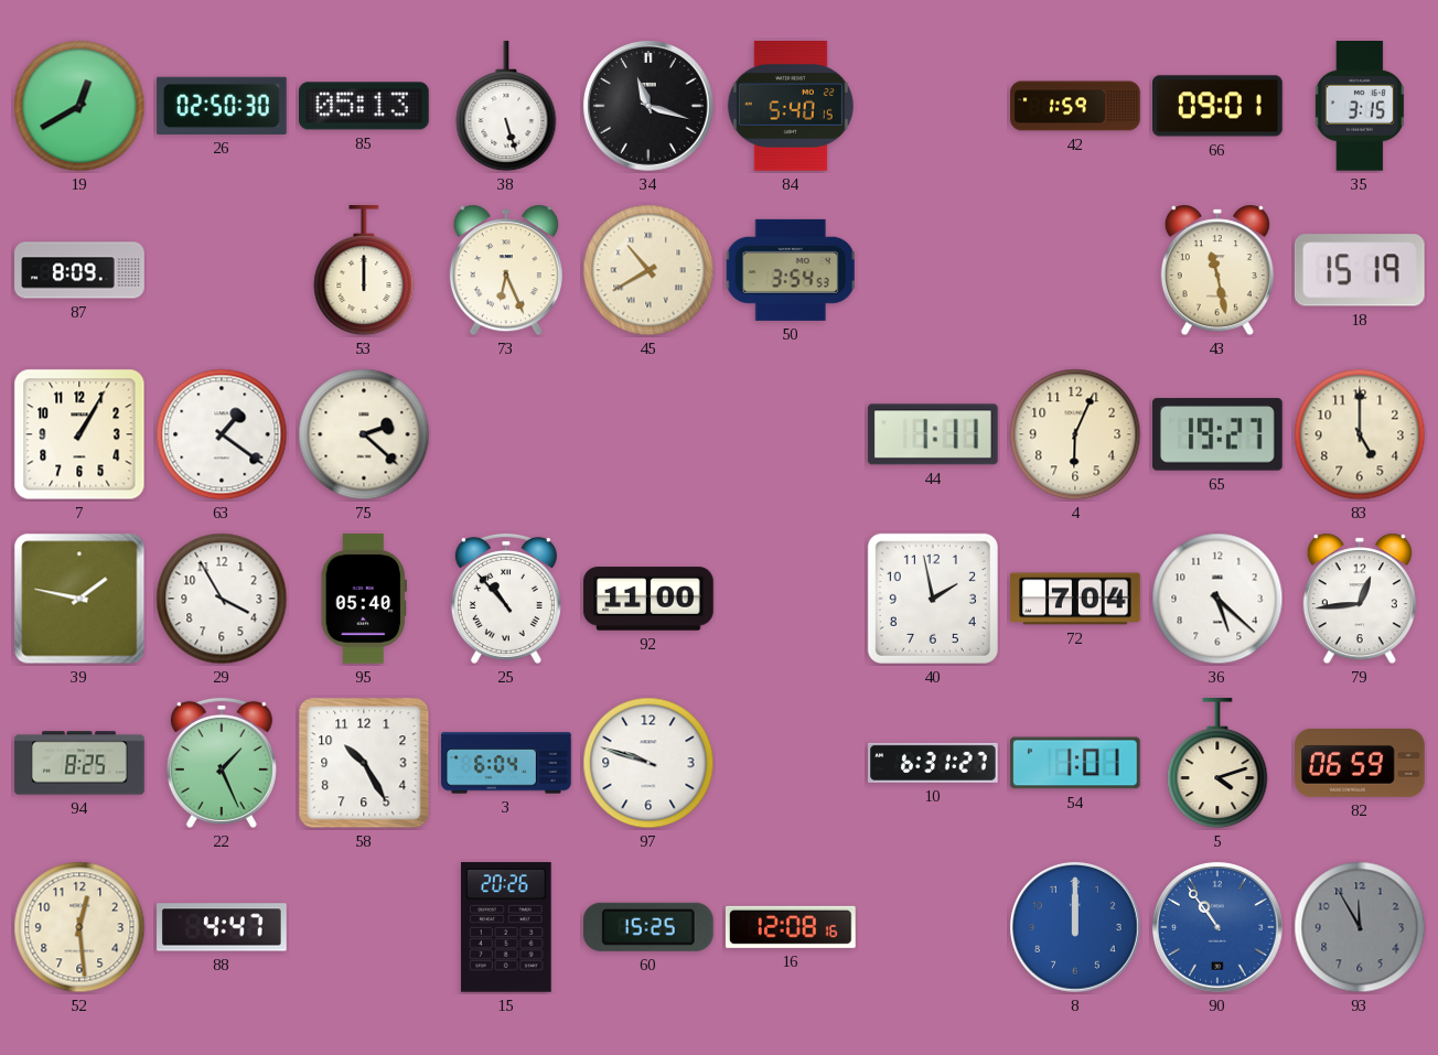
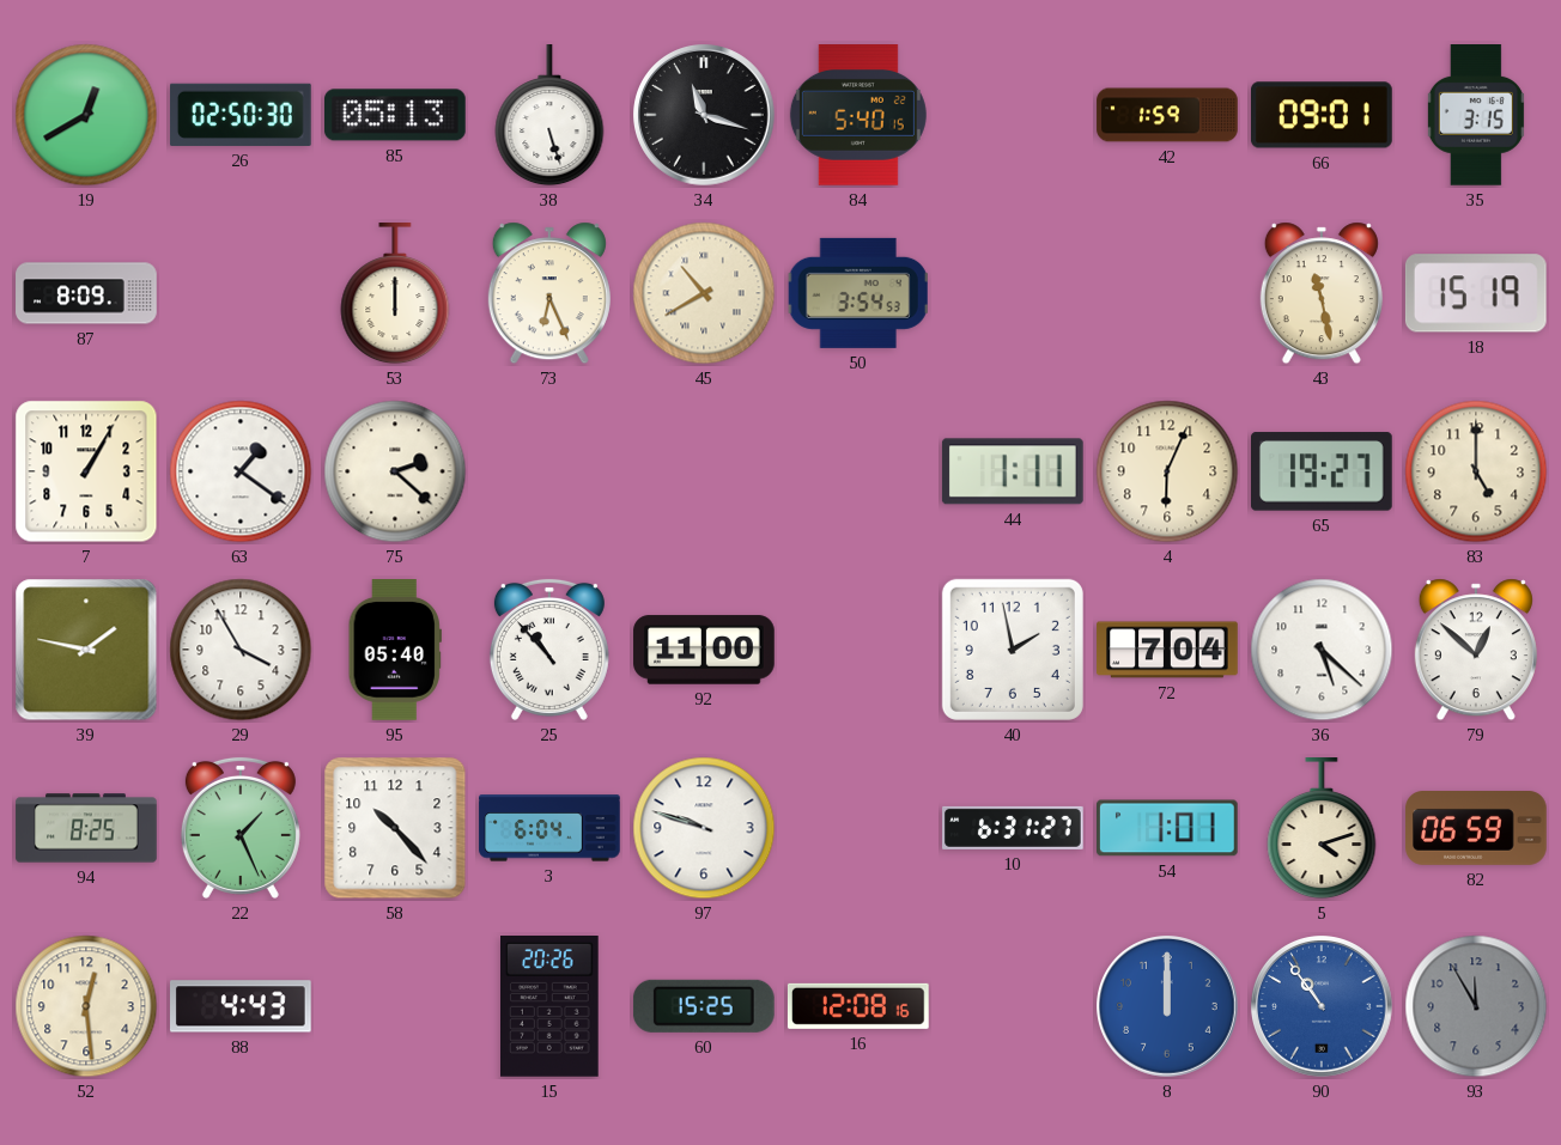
79: 12:44 -> 12:52 (1476, 650)
58: 10:25 -> 10:23 (395, 828)
88: 4:47 -> 4:43 (242, 1006)
